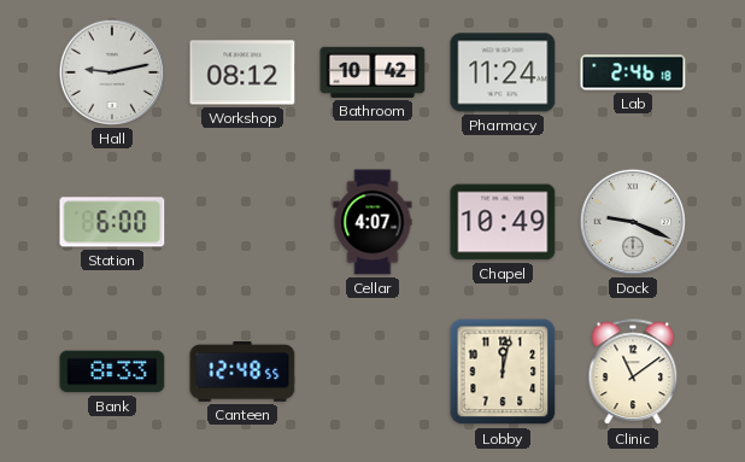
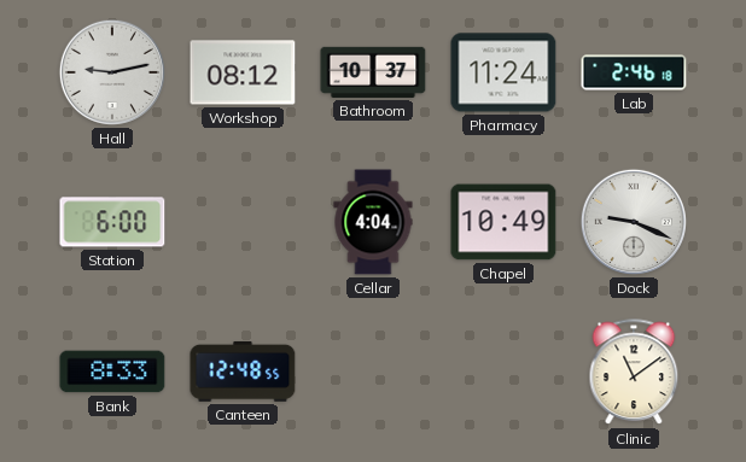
Bathroom: 10:42 -> 10:37 (373, 72)
Cellar: 4:07 -> 4:04 (373, 222)
Lobby: 12:02 -> none (503, 372)
